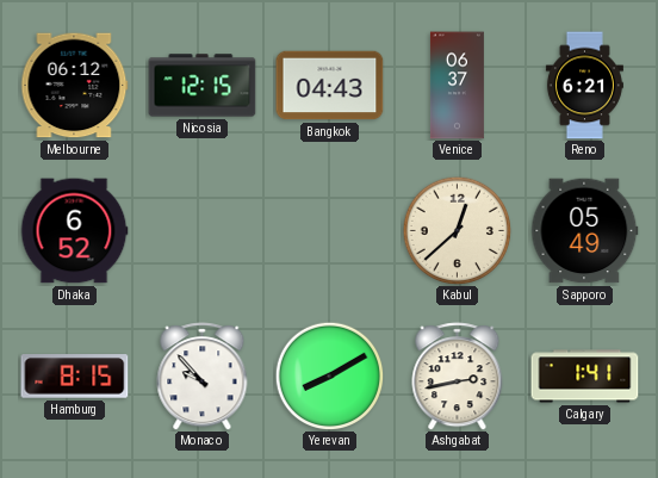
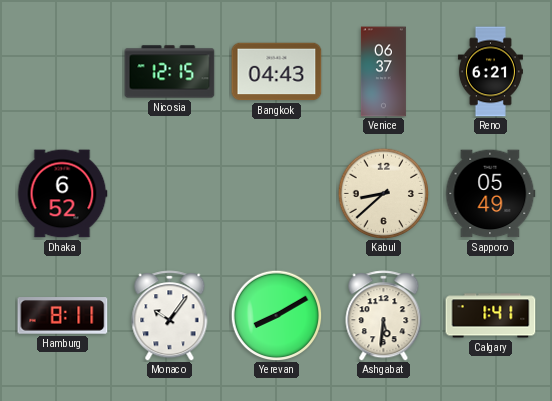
Melbourne: 06:12 -> none (75, 86)
Kabul: 12:38 -> 8:38 (383, 193)
Hamburg: 8:15 -> 8:11 (63, 316)
Monaco: 9:53 -> 10:06 (170, 316)
Ashgabat: 2:43 -> 5:31 (384, 316)
